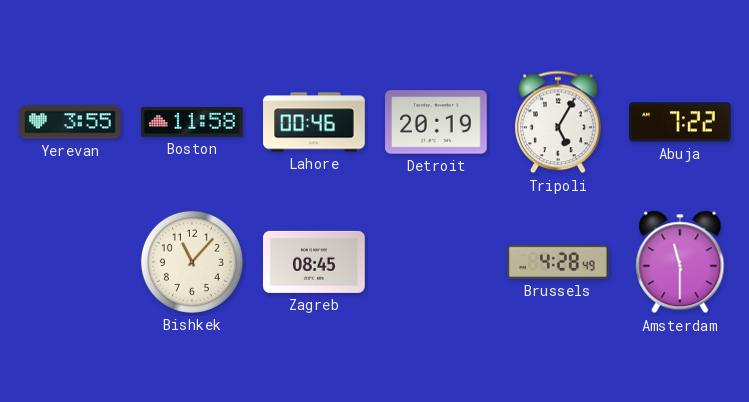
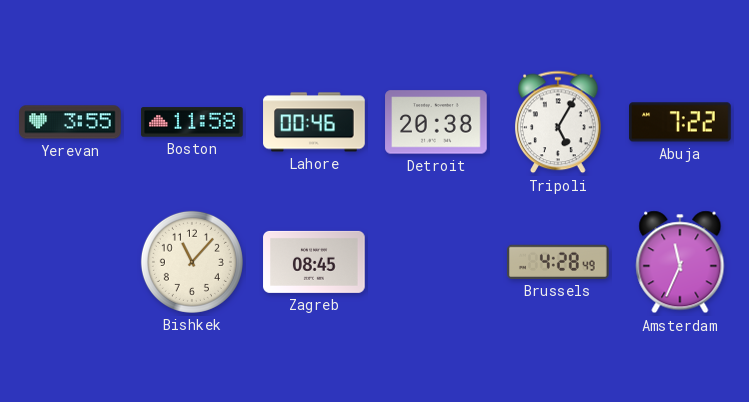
Detroit: 20:19 -> 20:38 (436, 122)
Amsterdam: 11:30 -> 11:34 (680, 262)
